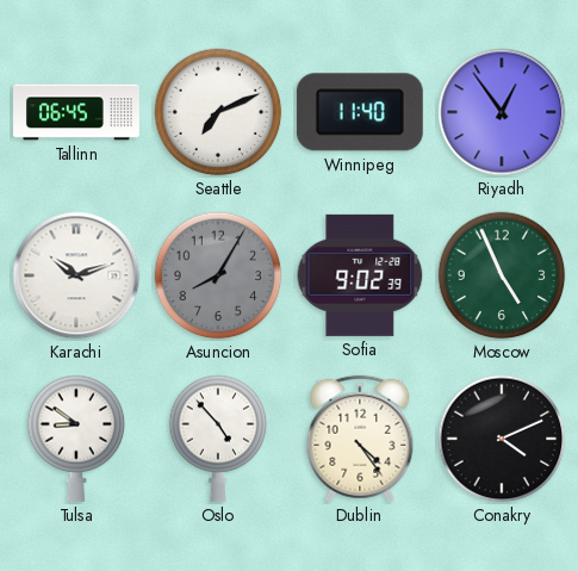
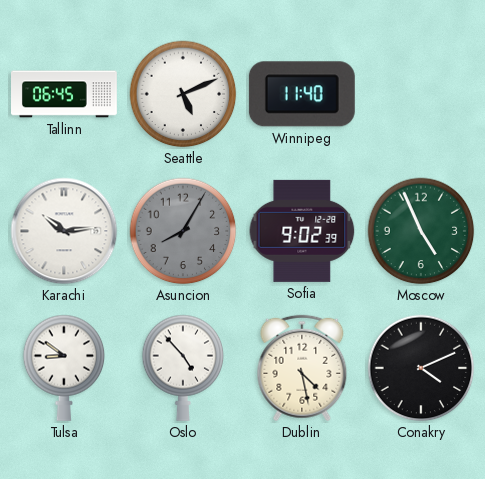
Seattle: 7:11 -> 5:11 (183, 94)
Riyadh: 12:54 -> none (502, 112)
Karachi: 10:12 -> 10:14 (64, 231)
Dublin: 4:24 -> 4:28 (302, 368)
